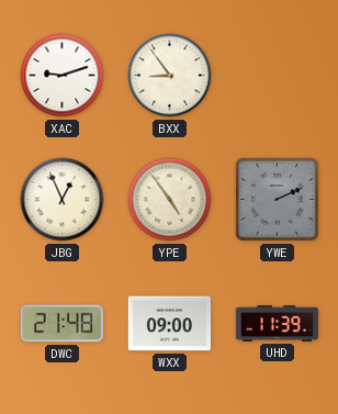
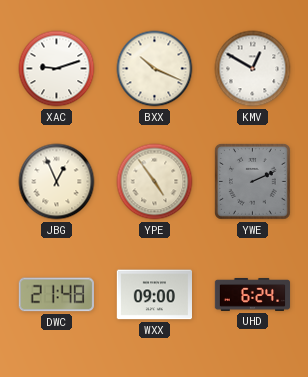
BXX: 8:54 -> 10:19 (155, 69)
KMV: none -> 12:50 (253, 69)
UHD: 11:39 -> 6:24 (253, 295)
